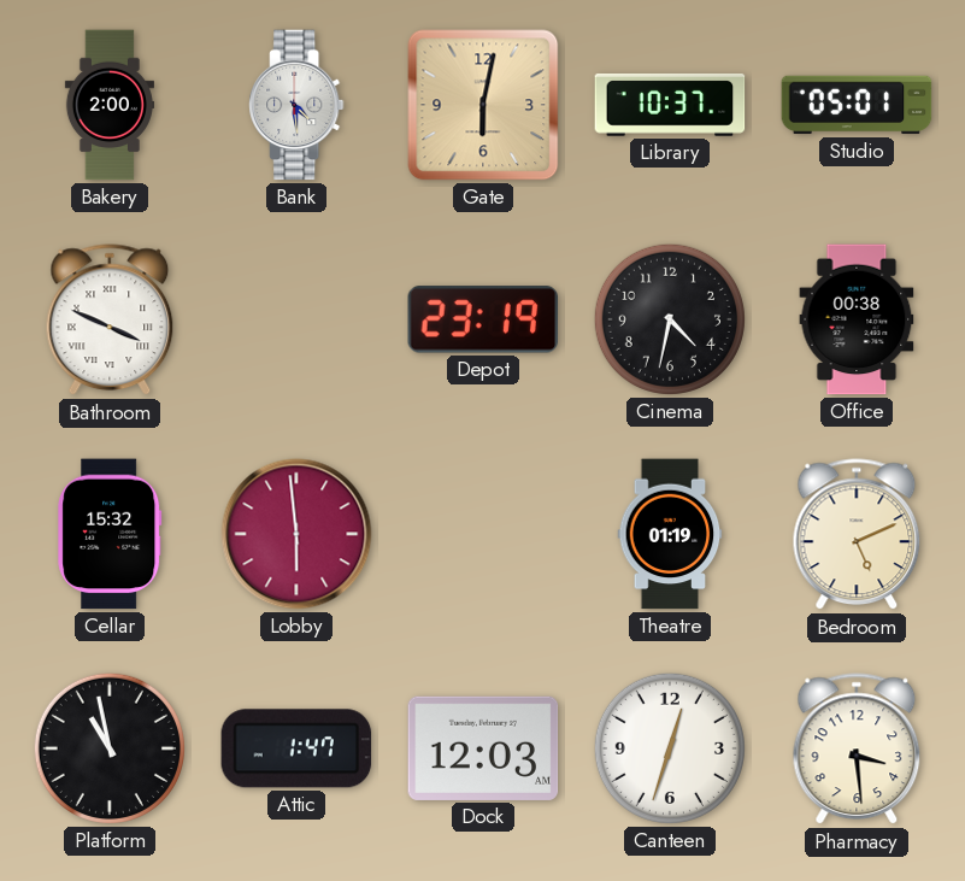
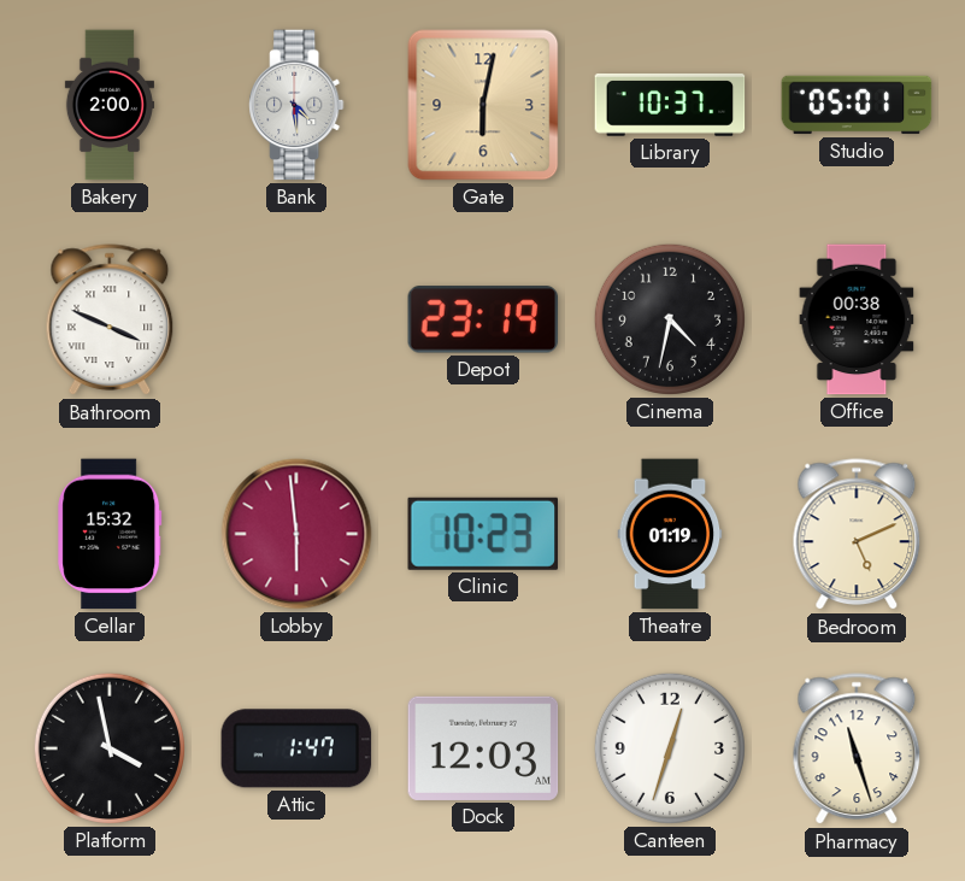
Clinic: none -> 10:23 (483, 534)
Platform: 10:58 -> 3:58 (110, 748)
Pharmacy: 3:29 -> 11:27 (857, 750)
